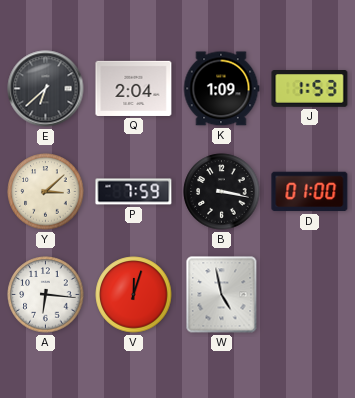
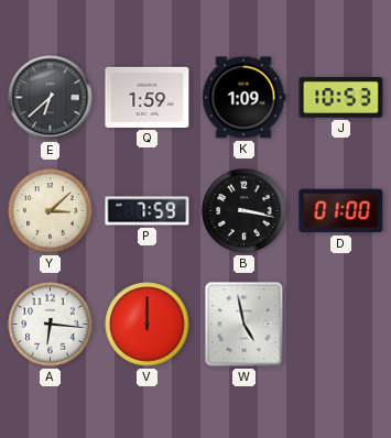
Q: 2:04 -> 1:59 (148, 97)
J: 1:53 -> 10:53 (341, 98)
V: 12:03 -> 12:00 (148, 325)
